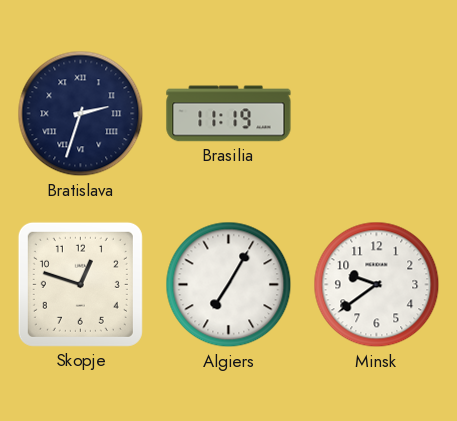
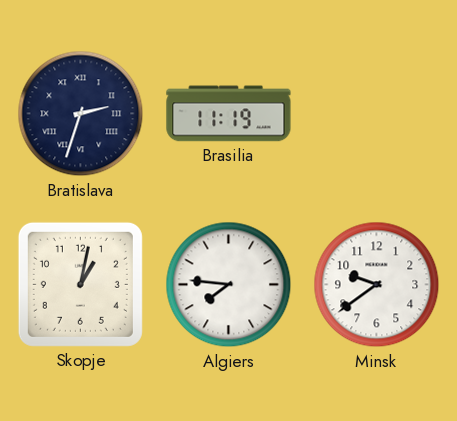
Skopje: 12:48 -> 1:02 (80, 284)
Algiers: 7:05 -> 7:46 (229, 285)
